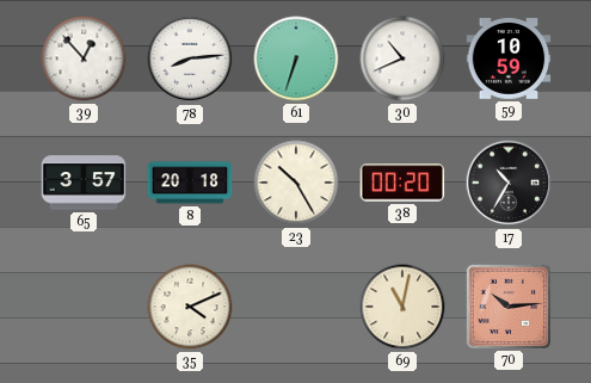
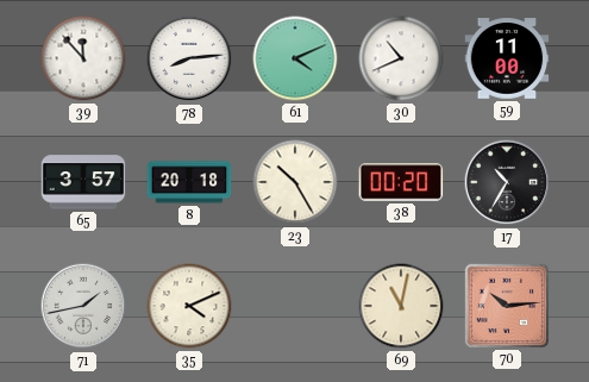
39: 12:53 -> 11:53 (83, 58)
61: 6:33 -> 4:11 (295, 58)
59: 10:59 -> 11:00 (507, 58)
71: none -> 1:43 (83, 306)
